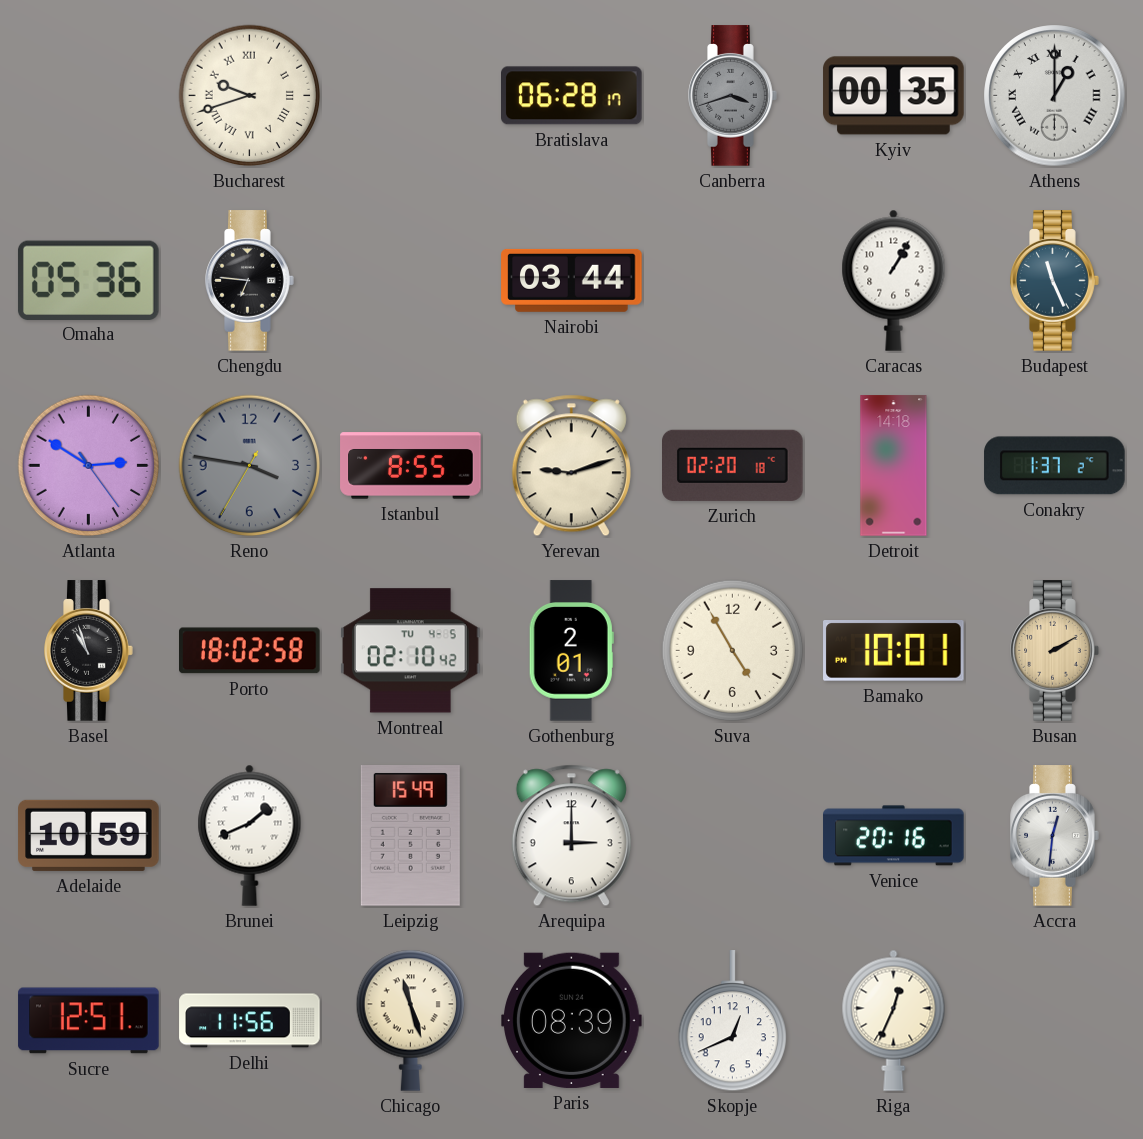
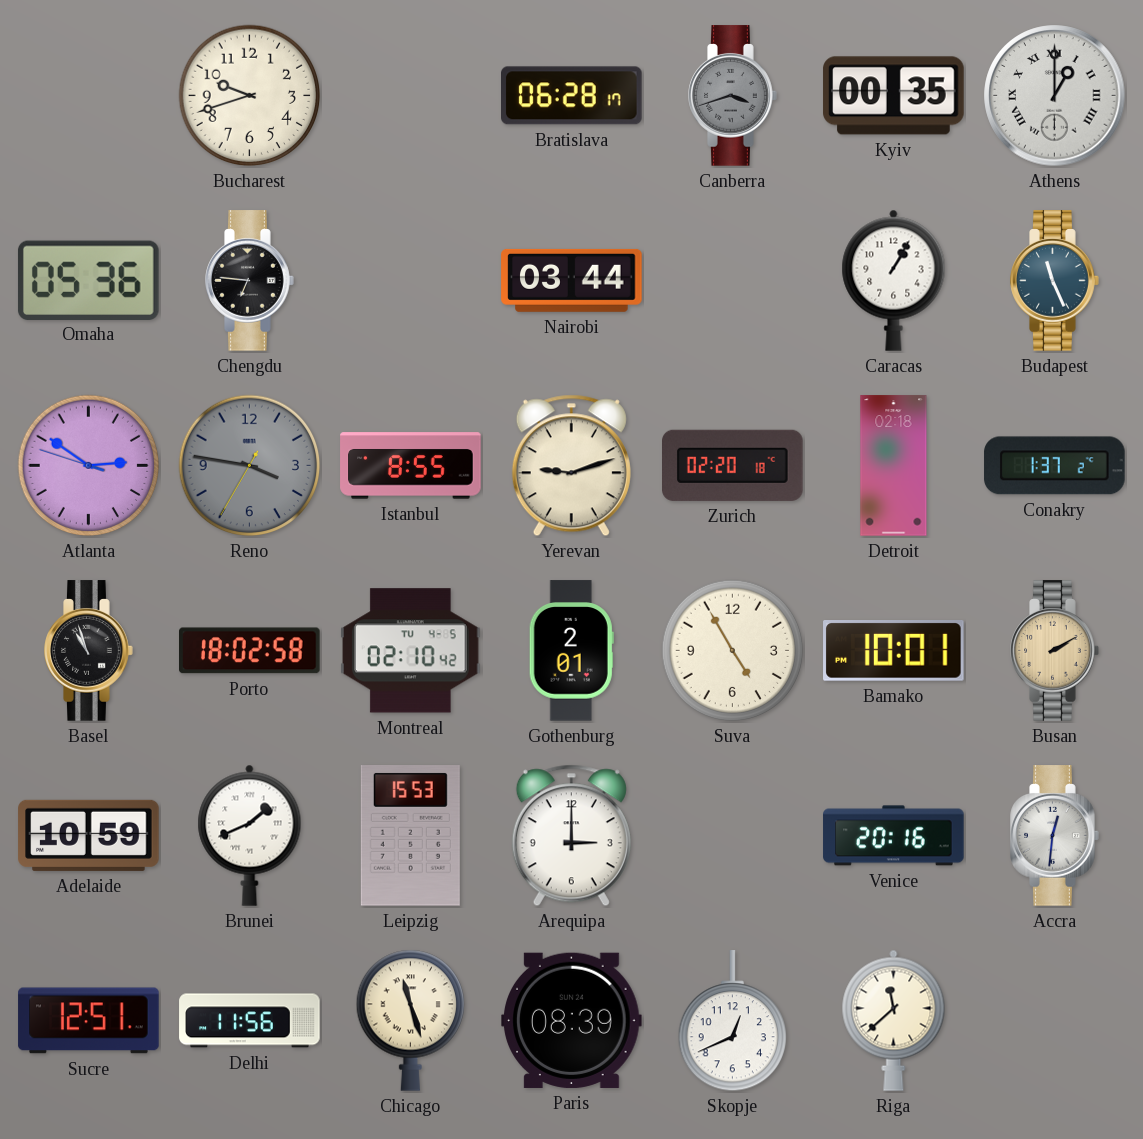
Bucharest numerals: Roman -> Arabic (250, 96)
Atlanta: 2:50:24 -> 2:50:48 (89, 466)
Detroit: 14:18 -> 02:18 (894, 466)
Leipzig: 15:49 -> 15:53 (410, 836)
Riga: 12:34 -> 11:38 (894, 1020)
